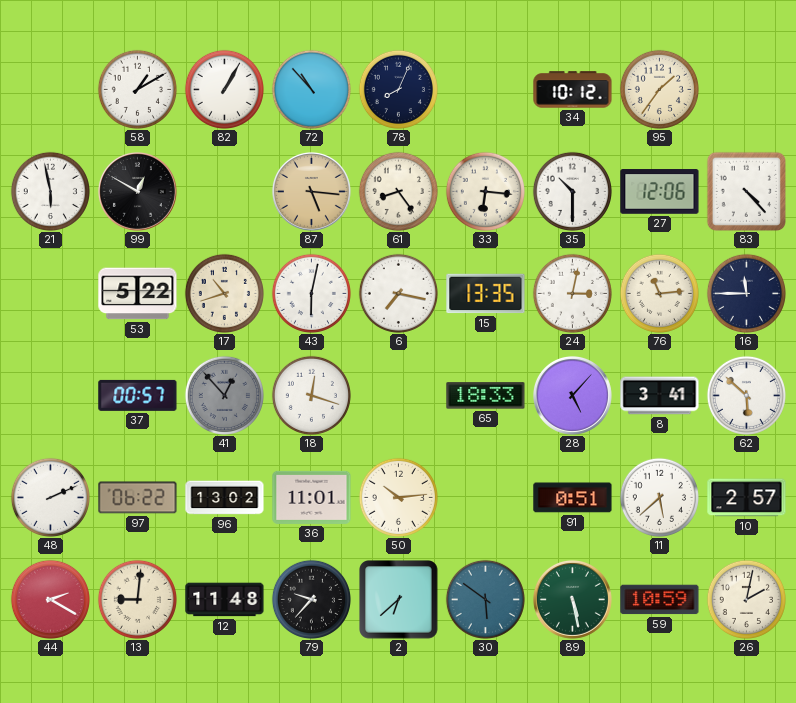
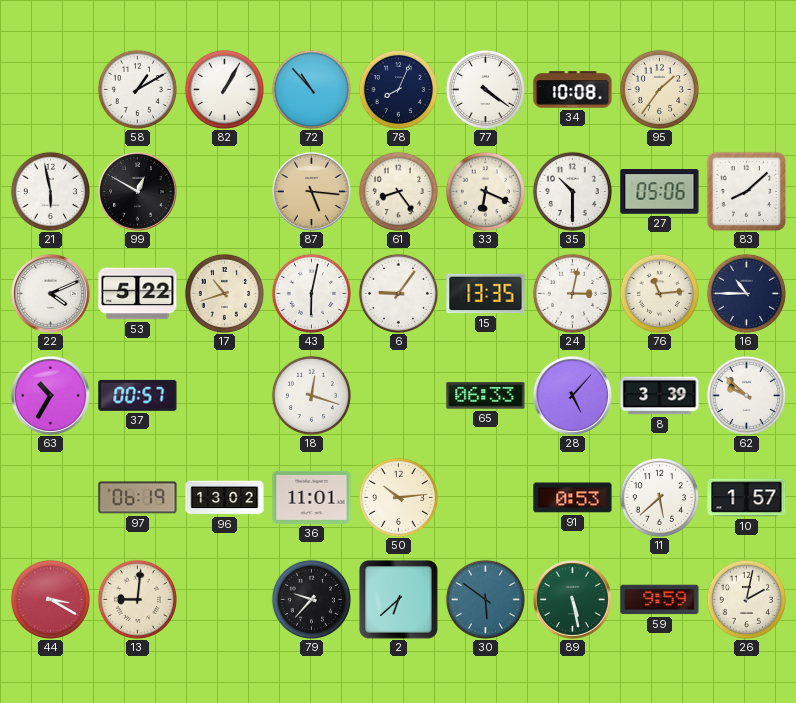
77: none -> 4:21 (485, 89)
34: 10:12 -> 10:08 (573, 90)
33: 6:16 -> 6:19 (485, 191)
27: 12:06 -> 05:06 (660, 192)
83: 4:23 -> 8:08 (746, 191)
22: none -> 4:11 (50, 293)
6: 7:17 -> 9:06 (398, 293)
16: 11:45 -> 10:45 (746, 293)
63: none -> 10:35 (50, 395)
41: 12:53 -> none (224, 395)
65: 18:33 -> 06:33 (486, 396)
8: 3:41 -> 3:39 (660, 396)
62: 5:52 -> 9:52 (746, 395)
48: 2:11 -> none (50, 497)
97: 06:22 -> 06:19 (138, 498)
91: 0:51 -> 0:53 (573, 498)
10: 2:57 -> 1:57 (747, 498)
44: 2:20 -> 3:20 (50, 599)
12: 11:48 -> none (225, 600)
59: 10:59 -> 9:59 (660, 600)
